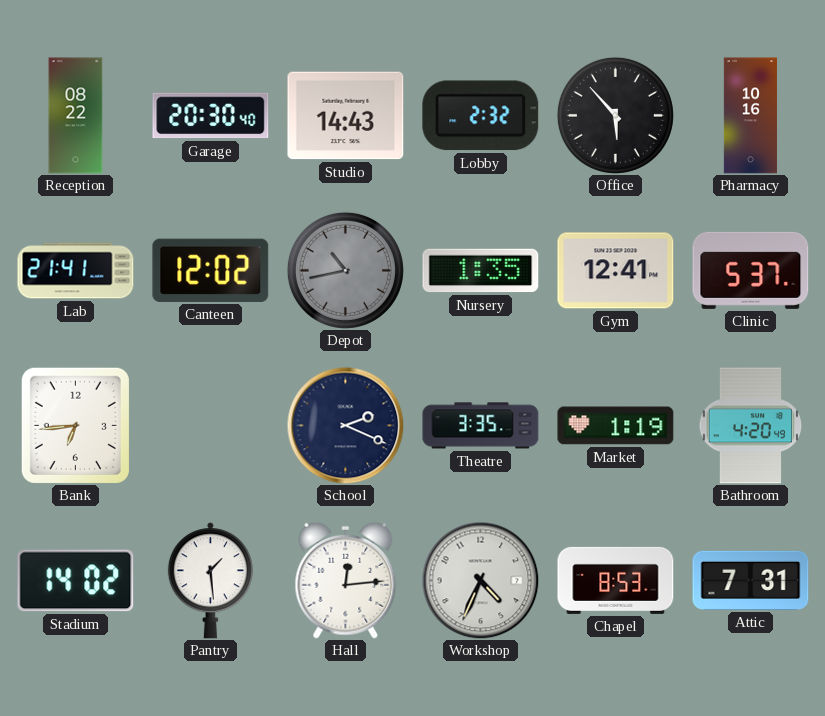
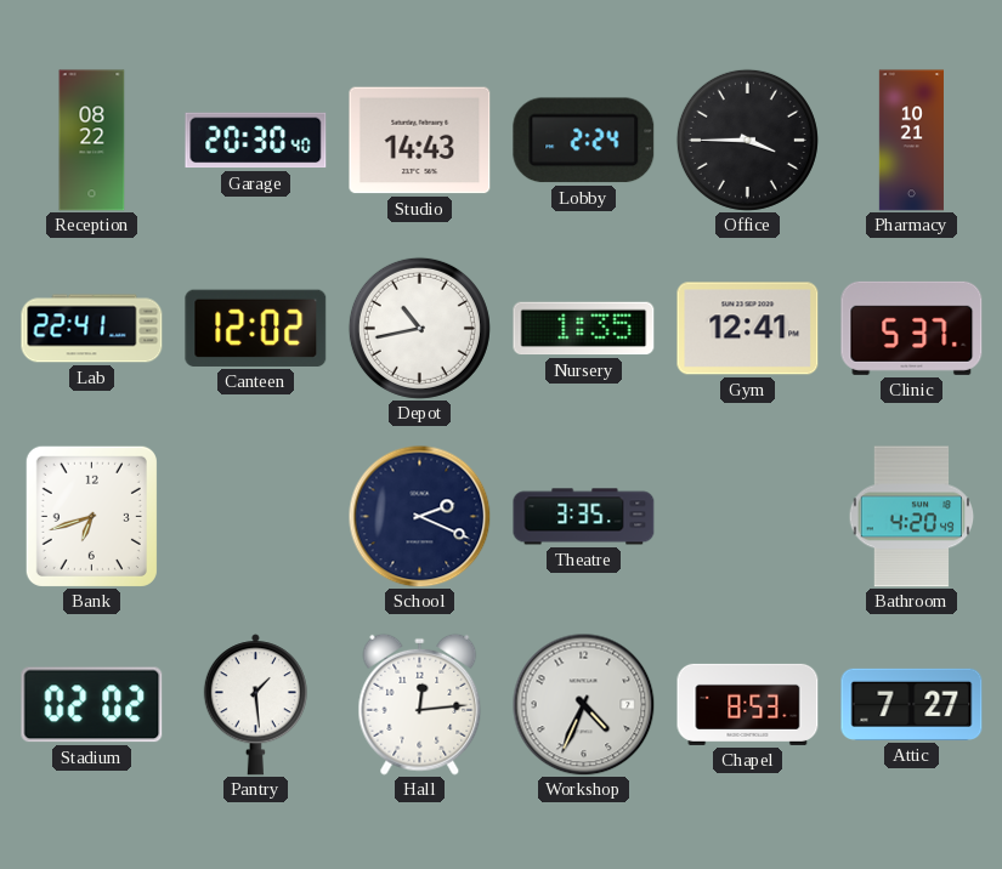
Lobby: 2:32 -> 2:24 (584, 141)
Office: 5:53 -> 3:45 (747, 140)
Pharmacy: 10:16 -> 10:21 (911, 141)
Lab: 21:41 -> 22:41 (92, 329)
Depot dial: grey -> white (419, 328)
Bank: 6:44 -> 6:42 (91, 516)
Market: 1:19 -> none (616, 426)
Stadium: 14:02 -> 02:02 (92, 705)
Attic: 7:31 -> 7:27 (912, 704)
